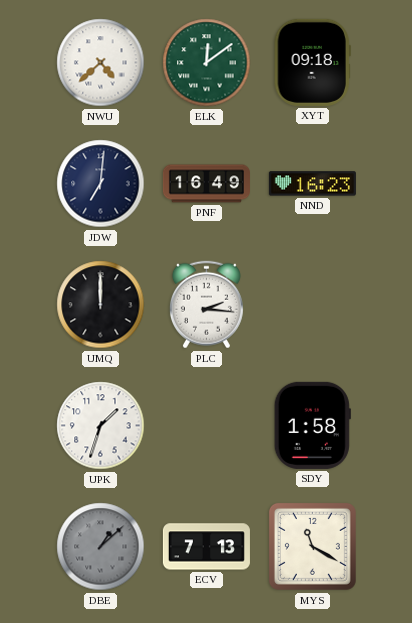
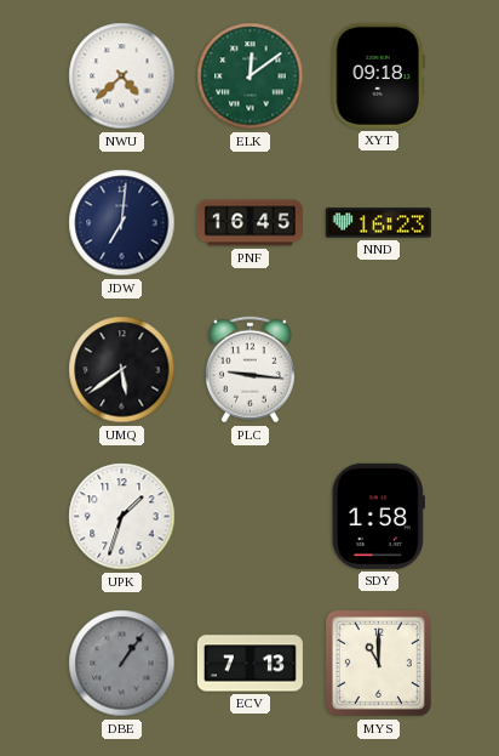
PNF: 16:49 -> 16:45 (249, 223)
UMQ: 12:00 -> 5:39 (122, 370)
PLC: 2:16 -> 9:16 (249, 370)
DBE: 1:08 -> 1:06 (122, 664)
MYS: 11:20 -> 11:00 (378, 663)
